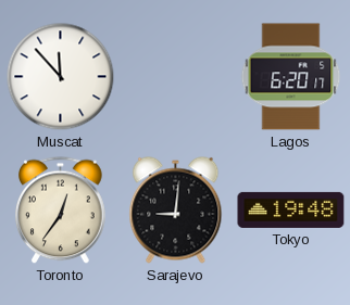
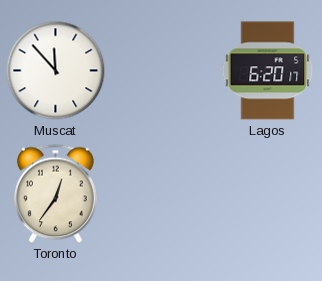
Sarajevo: 9:01 -> none (176, 211)
Tokyo: 19:48 -> none (291, 209)
